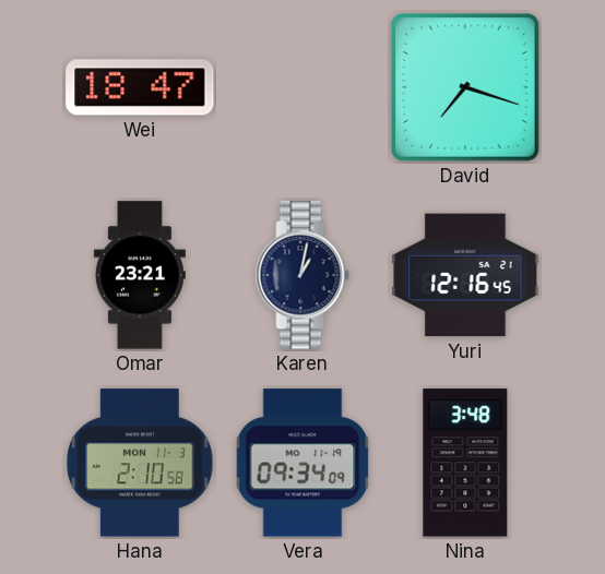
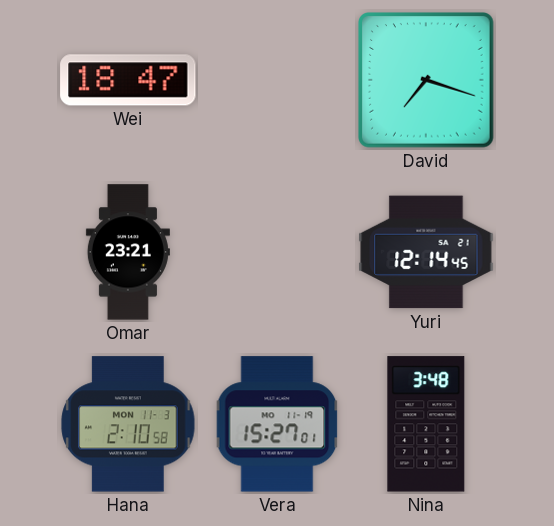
Karen: 1:02 -> none (302, 275)
Yuri: 12:16 -> 12:14 (426, 252)
Vera: 09:34 -> 15:27 (277, 424)
